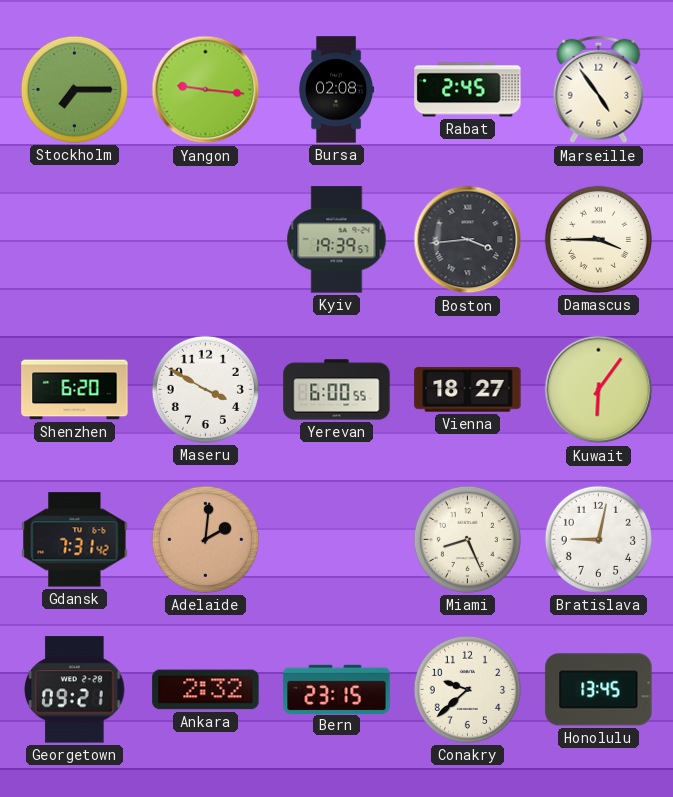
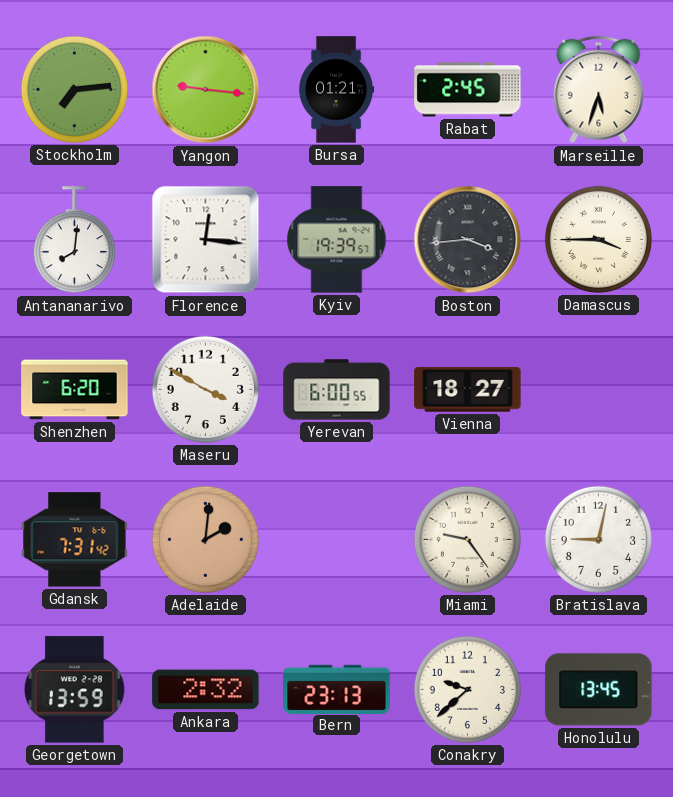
Stockholm: 7:15 -> 7:14 (74, 89)
Bursa: 02:08 -> 01:21 (336, 90)
Marseille: 4:54 -> 5:33 (599, 90)
Antananarivo: none -> 8:01 (74, 240)
Florence: none -> 12:16 (206, 240)
Kuwait: 6:06 -> none (599, 390)
Miami: 8:26 -> 9:24 (467, 539)
Georgetown: 09:21 -> 13:59 (75, 690)
Bern: 23:15 -> 23:13 (337, 689)
